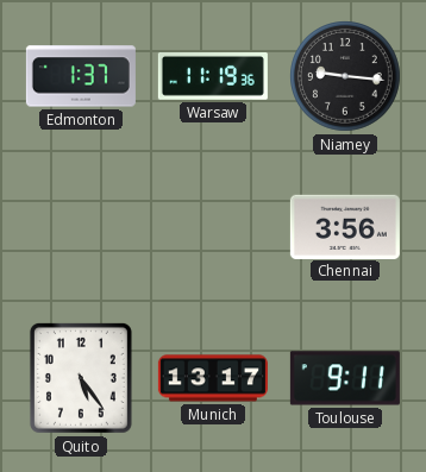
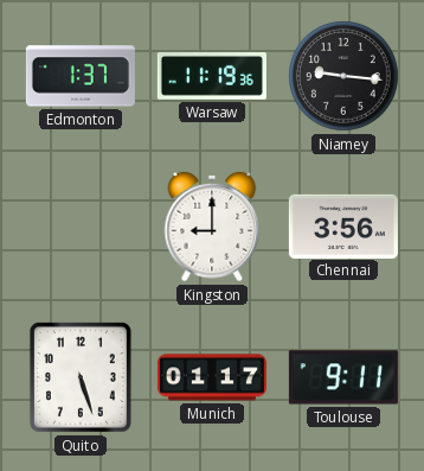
Kingston: none -> 9:00 (212, 227)
Quito: 5:24 -> 5:27 (81, 377)
Munich: 13:17 -> 01:17 (212, 377)
